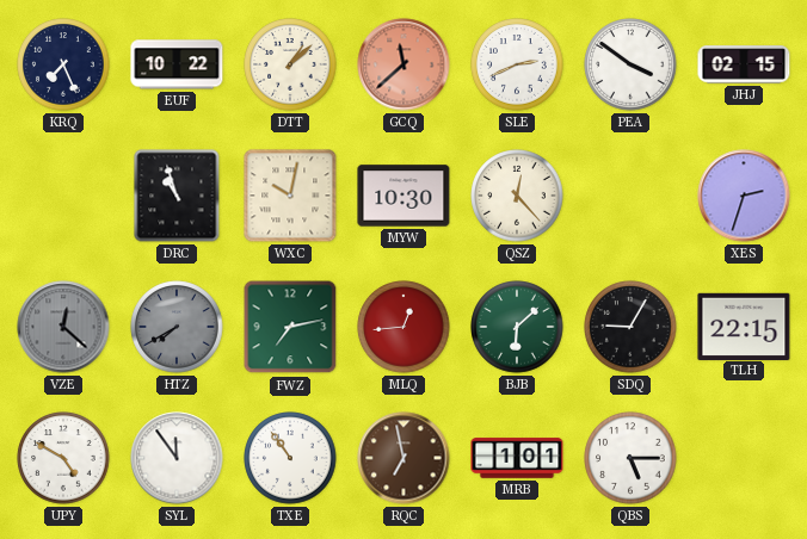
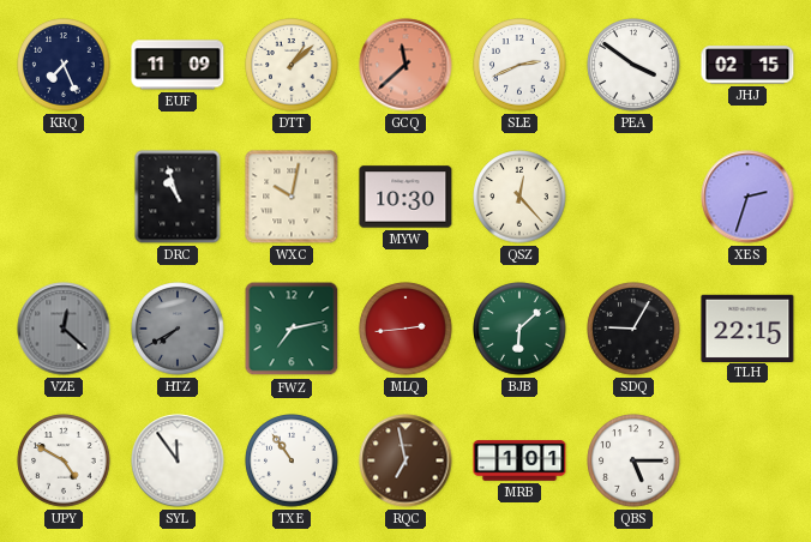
EUF: 10:22 -> 11:09 (178, 65)
MLQ: 12:44 -> 2:44 (405, 329)
